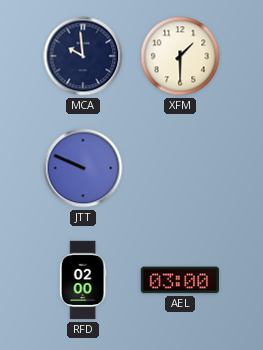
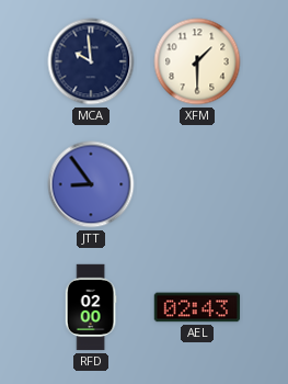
JTT: 9:49 -> 8:54 (91, 184)
AEL: 03:00 -> 02:43 (197, 307)
